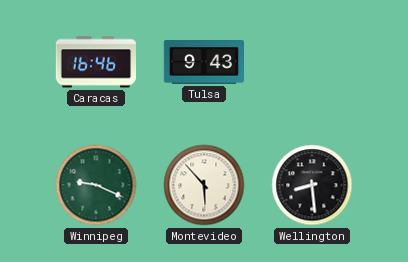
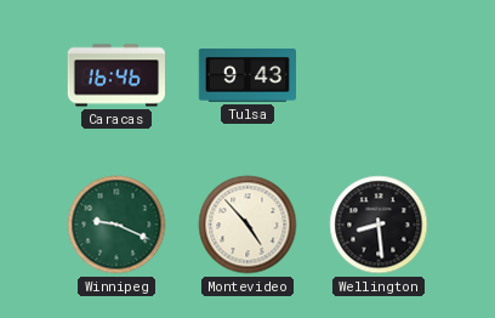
Montevideo: 5:53 -> 4:53 (247, 225)
